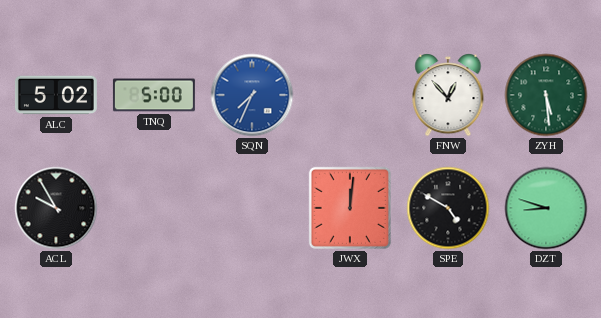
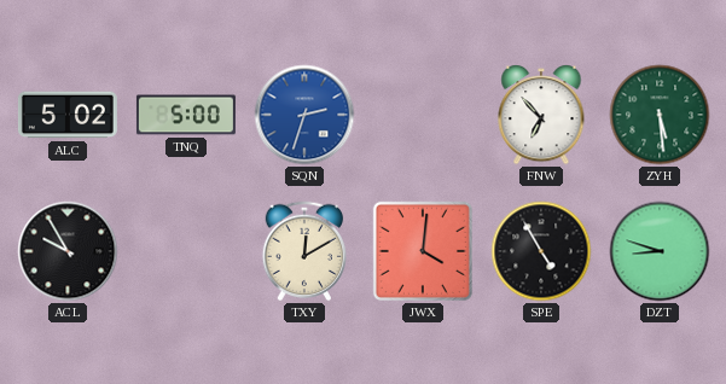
SQN: 7:34 -> 2:33 (304, 115)
FNW: 12:53 -> 6:53 (541, 115)
TXY: none -> 12:10 (304, 251)
JWX: 12:01 -> 4:01 (423, 251)
SPE: 4:50 -> 4:55 (541, 251)
